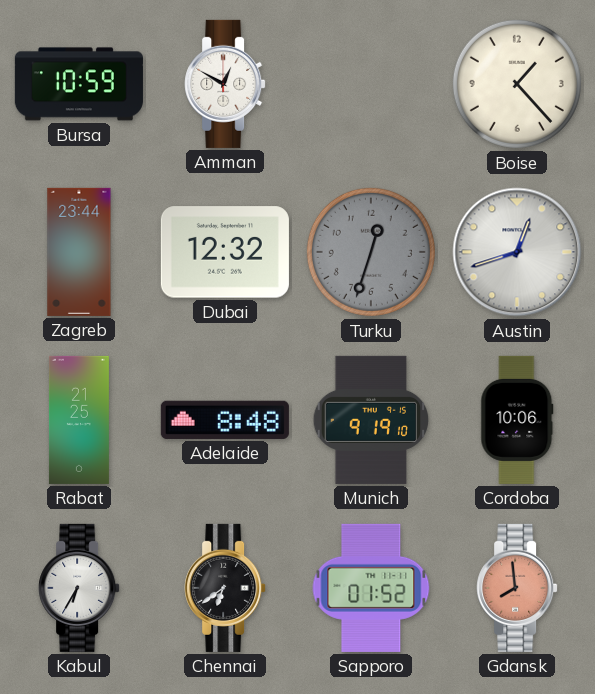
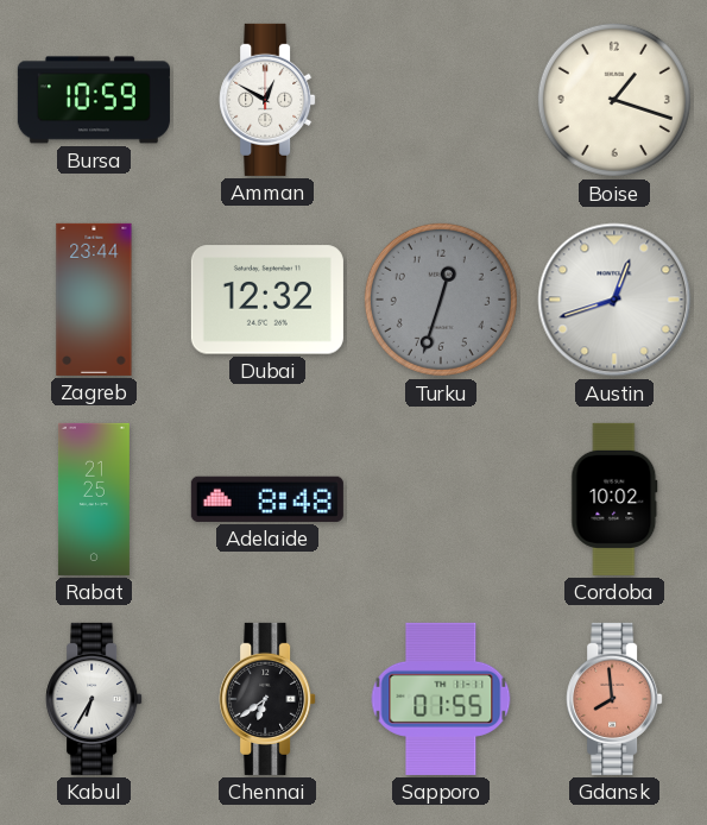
Boise: 1:23 -> 1:18 (614, 100)
Munich: 9:19 -> none (371, 420)
Cordoba: 10:06 -> 10:02 (614, 499)
Sapporo: 01:52 -> 01:55 (441, 699)
